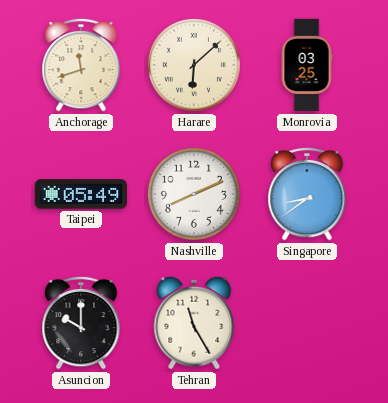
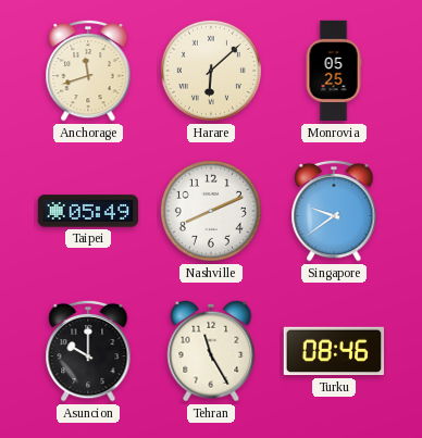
Monrovia: 03:25 -> 05:25 (334, 71)
Singapore: 8:39 -> 9:39 (334, 211)
Turku: none -> 08:46 (333, 351)
